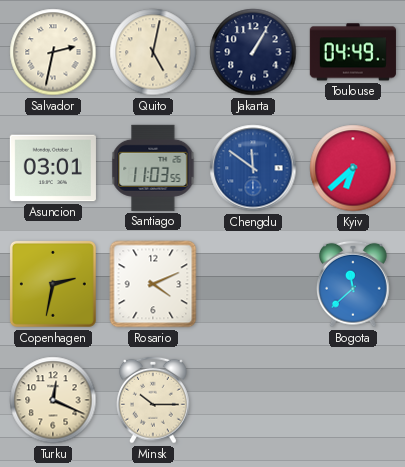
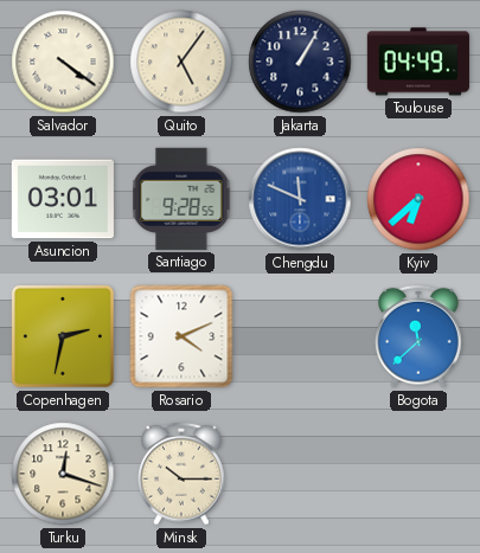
Salvador: 2:32 -> 4:21 (63, 62)
Quito: 5:02 -> 5:06 (181, 62)
Santiago: 11:03 -> 9:28 (181, 199)
Chengdu: 11:51 -> 11:49 (300, 199)
Turku: 12:19 -> 12:18 (63, 474)
